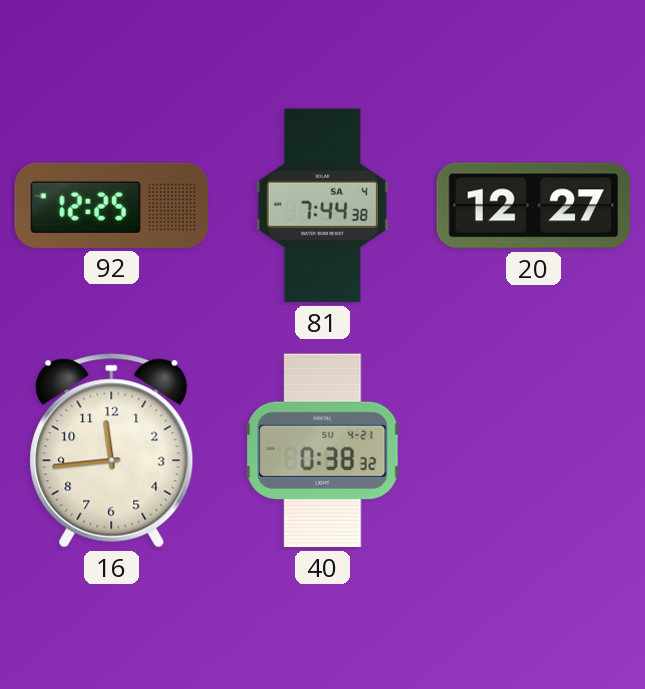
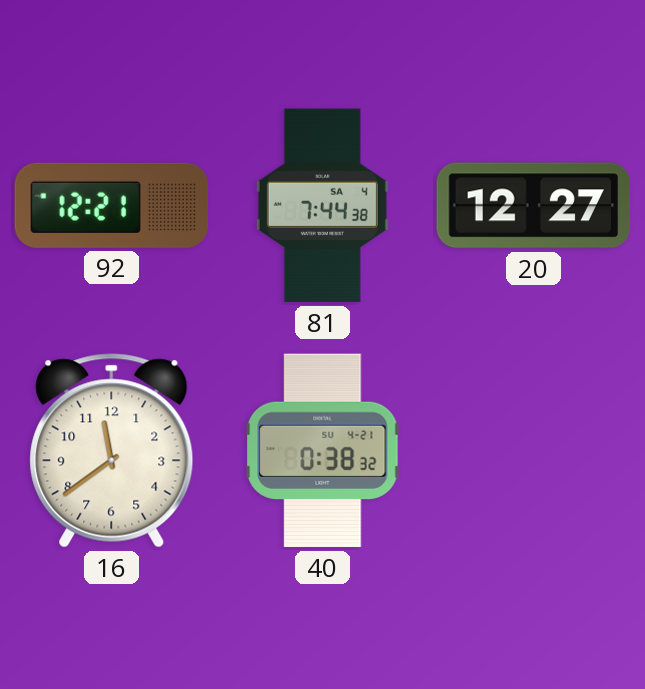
92: 12:25 -> 12:21 (112, 205)
16: 11:44 -> 11:39 (112, 451)
